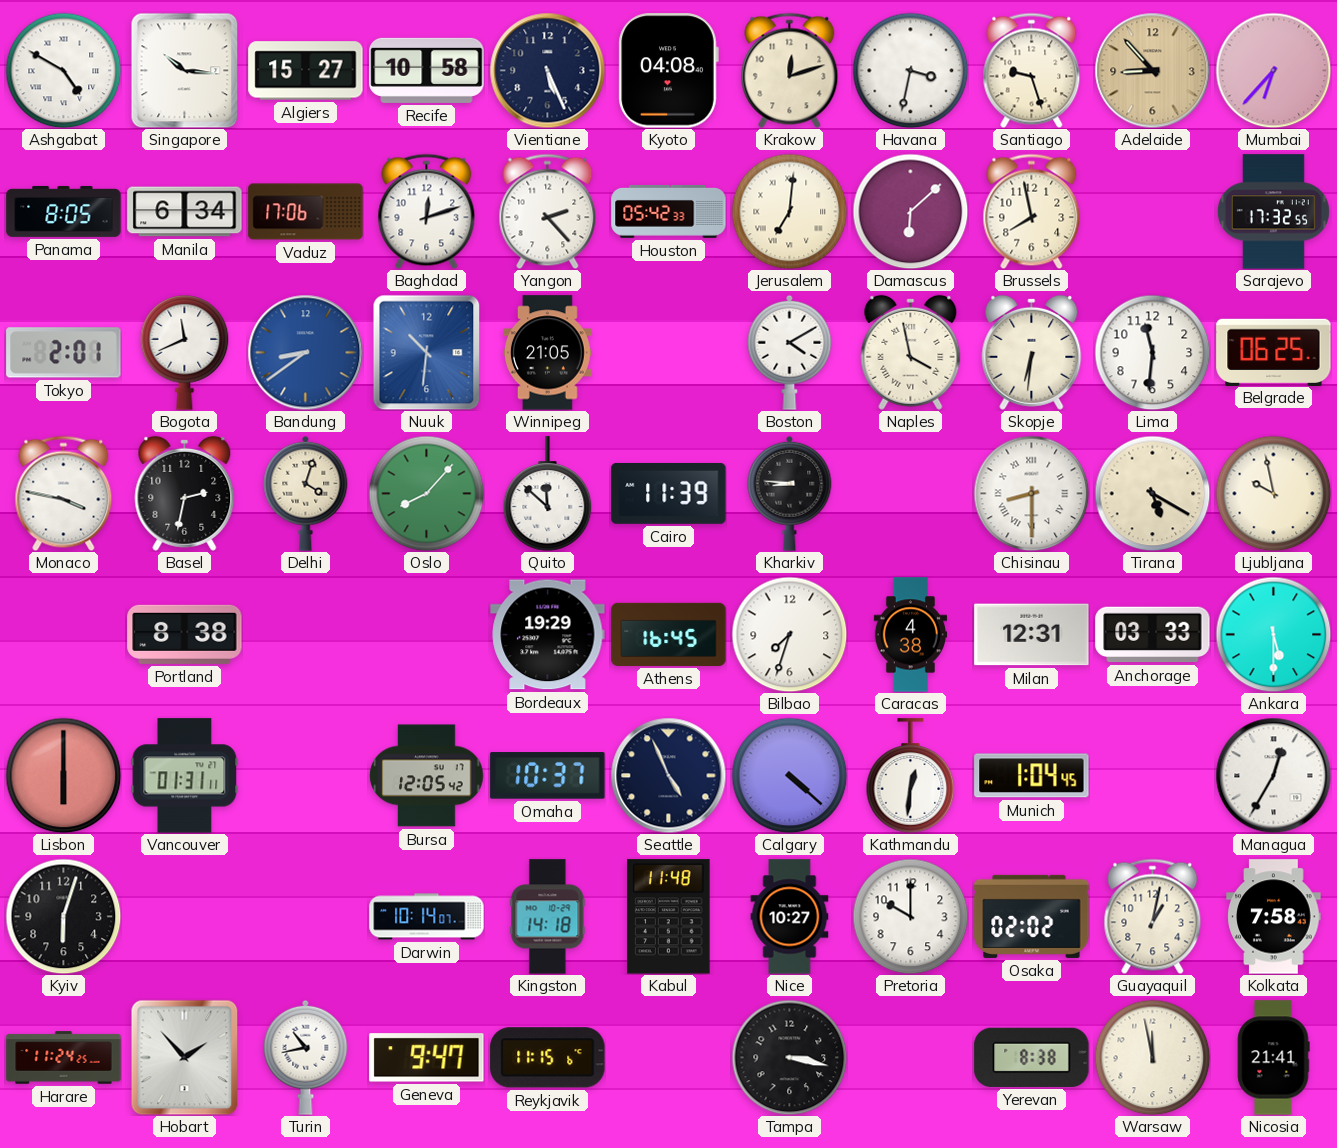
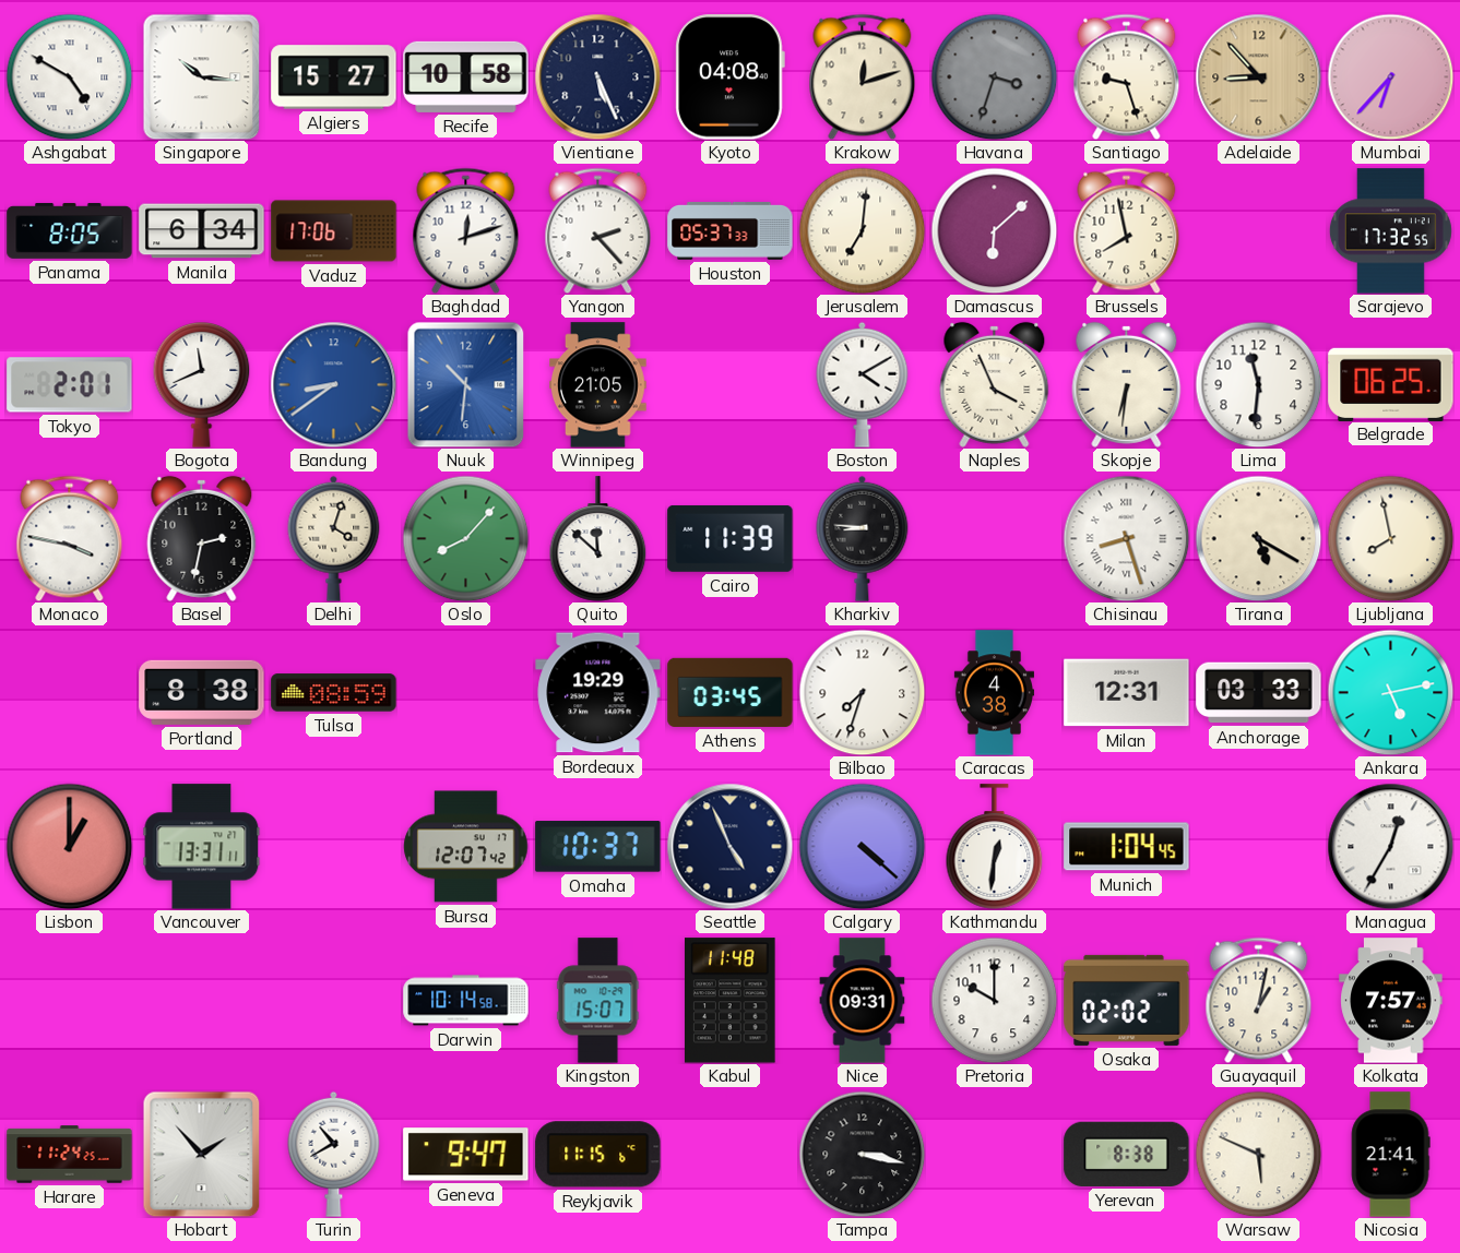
Havana: 3:32 -> 3:33 (994, 76)
Havana dial: white -> grey (994, 76)
Houston: 05:42 -> 05:37 (731, 230)
Naples: 3:58 -> 3:56 (995, 384)
Chisinau: 8:30 -> 8:27 (1126, 538)
Ljubljana: 9:58 -> 7:58 (1390, 538)
Tulsa: none -> 08:59 (334, 693)
Athens: 16:45 -> 03:45 (731, 692)
Ankara: 5:30 -> 5:13 (1390, 692)
Lisbon: 6:00 -> 1:00 (69, 846)
Vancouver: 01:31 -> 13:31 (202, 847)
Bursa: 12:05 -> 12:07 (466, 847)
Kyiv: 6:03 -> none (63, 916)
Darwin: 10:14:07 -> 10:14:58 (466, 1001)
Kingston: 14:18 -> 15:07 (598, 1001)
Nice: 10:27 -> 09:31 (863, 1001)
Kolkata: 7:58 -> 7:57 (1391, 1001)
Turin: 10:43 -> 10:40 (334, 1154)
Warsaw: 11:58 -> 5:49 (1258, 1154)
